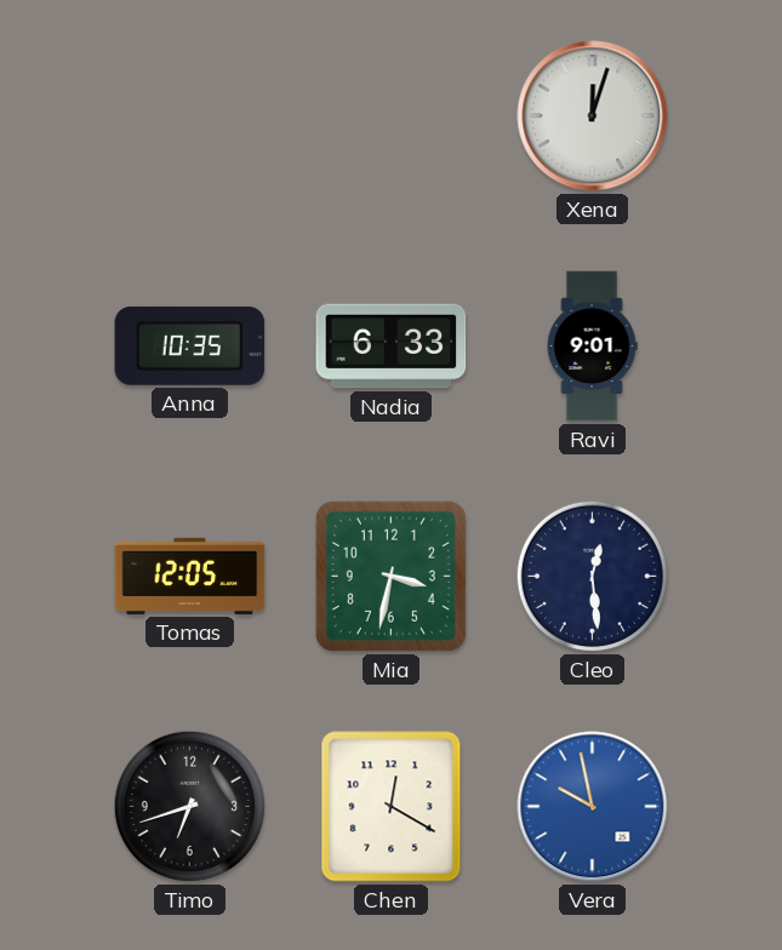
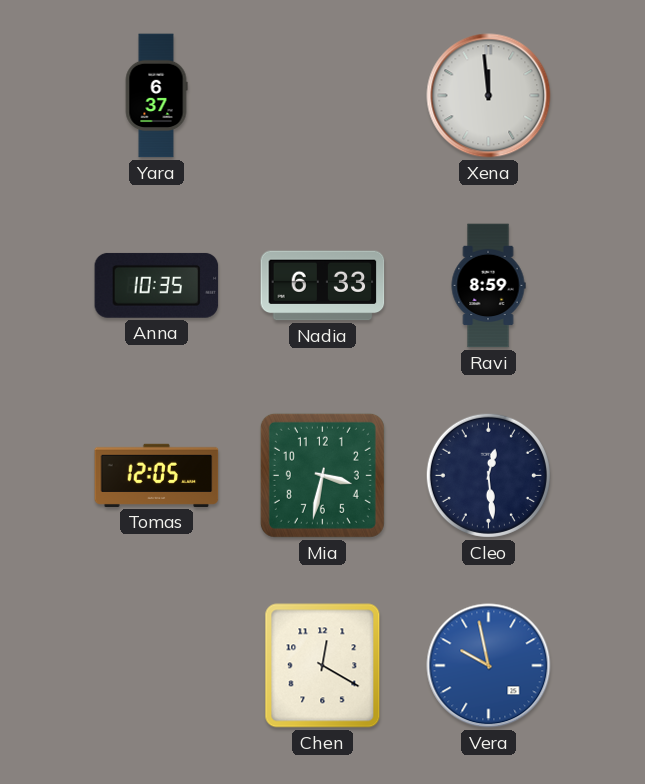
Yara: none -> 6:37 (156, 96)
Xena: 12:03 -> 11:59 (489, 96)
Ravi: 9:01 -> 8:59 (488, 286)
Timo: 6:42 -> none (189, 806)
